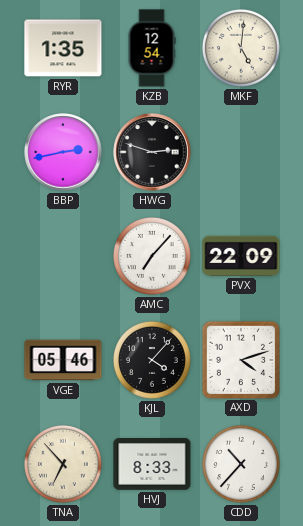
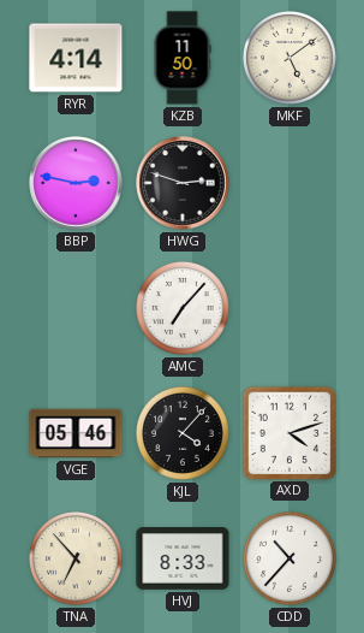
RYR: 1:35 -> 4:14 (76, 58)
KZB: 12:54 -> 11:50 (183, 58)
MKF: 5:01 -> 5:09 (290, 58)
BBP: 2:43 -> 2:47 (76, 183)
PVX: 22:09 -> none (241, 256)
